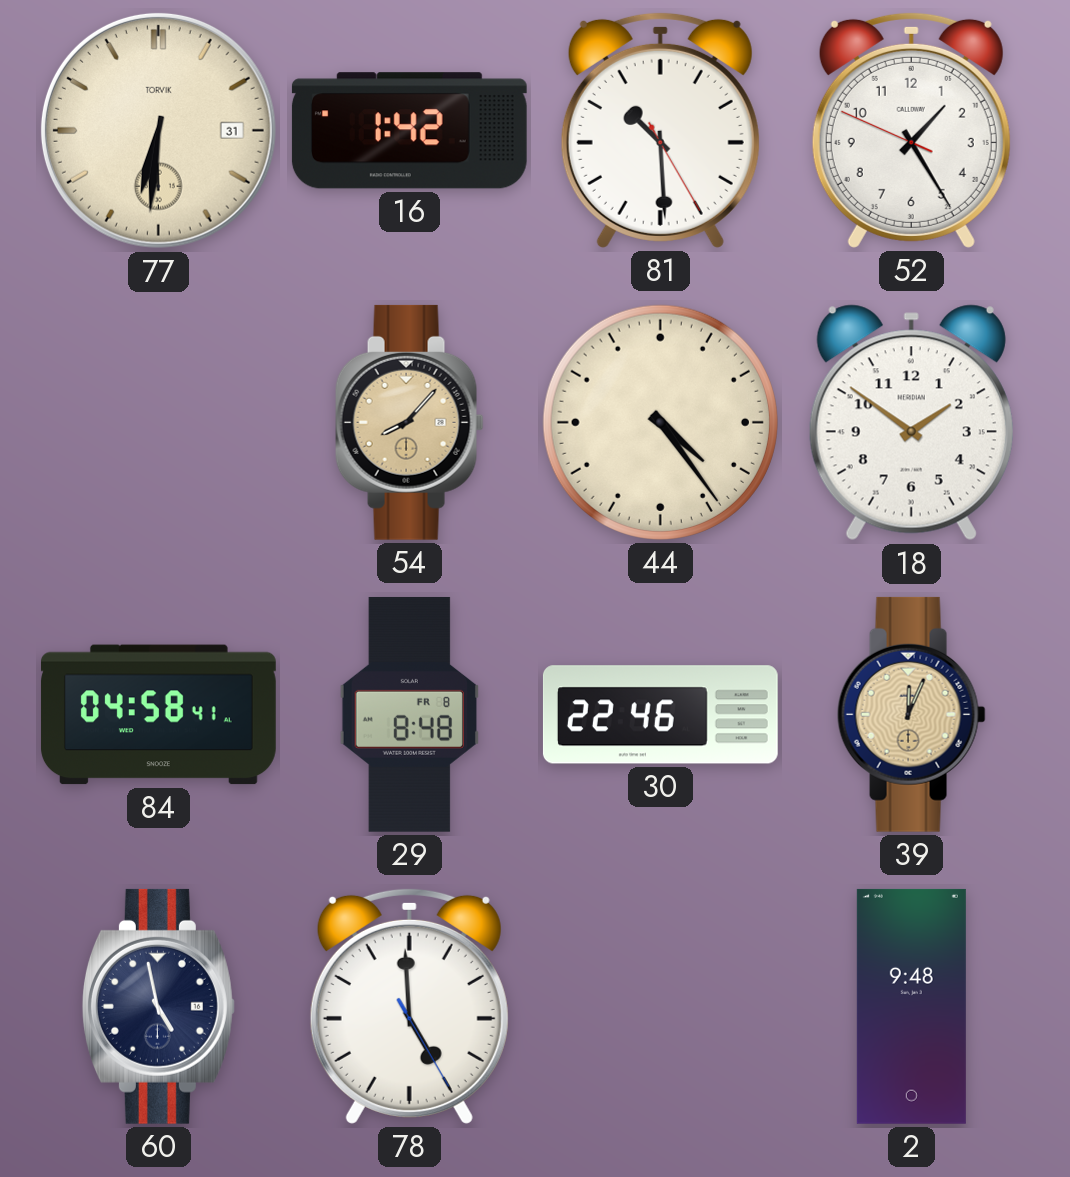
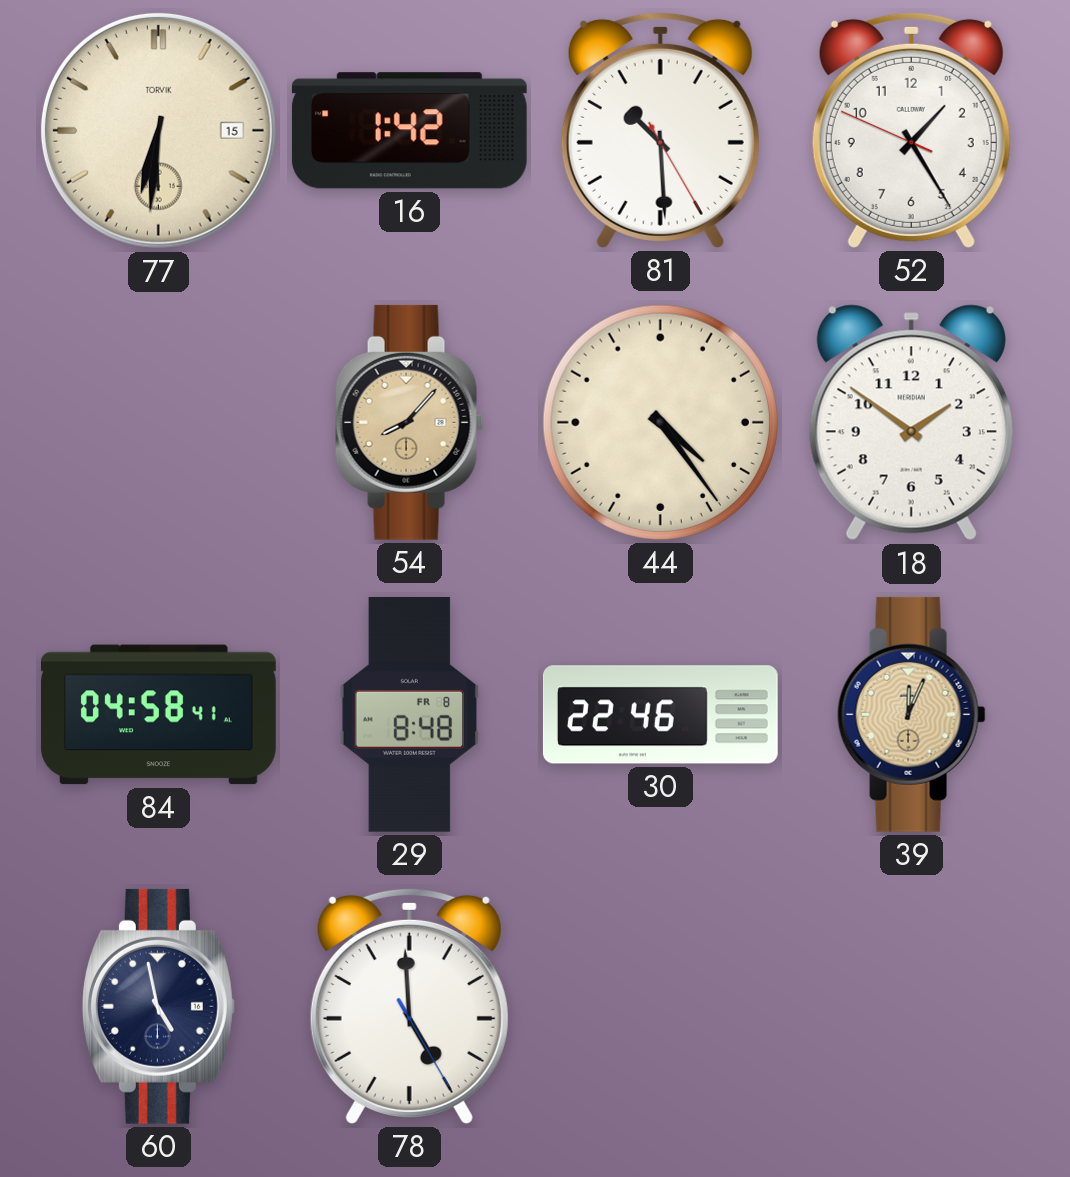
77 date: 31 -> 15 (158, 130)
2: 9:48 -> none (911, 1006)
